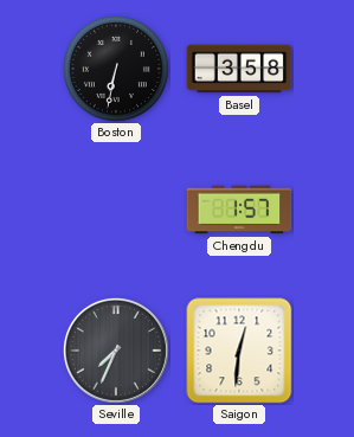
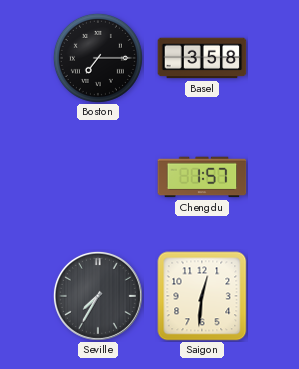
Boston: 6:32 -> 7:15 (98, 58)
Seville: 7:34 -> 7:35 (98, 296)
